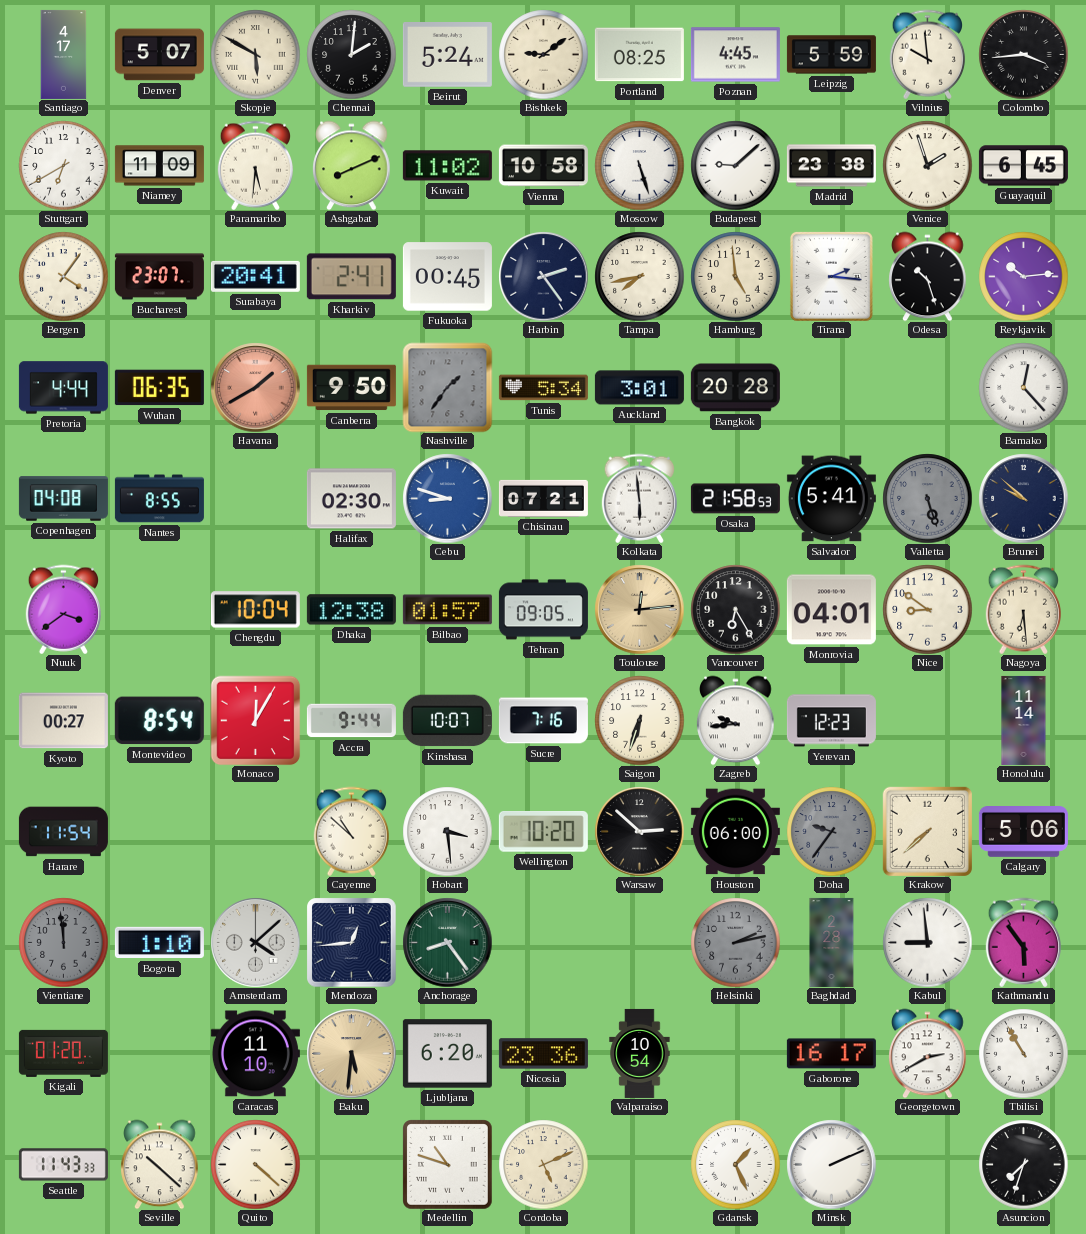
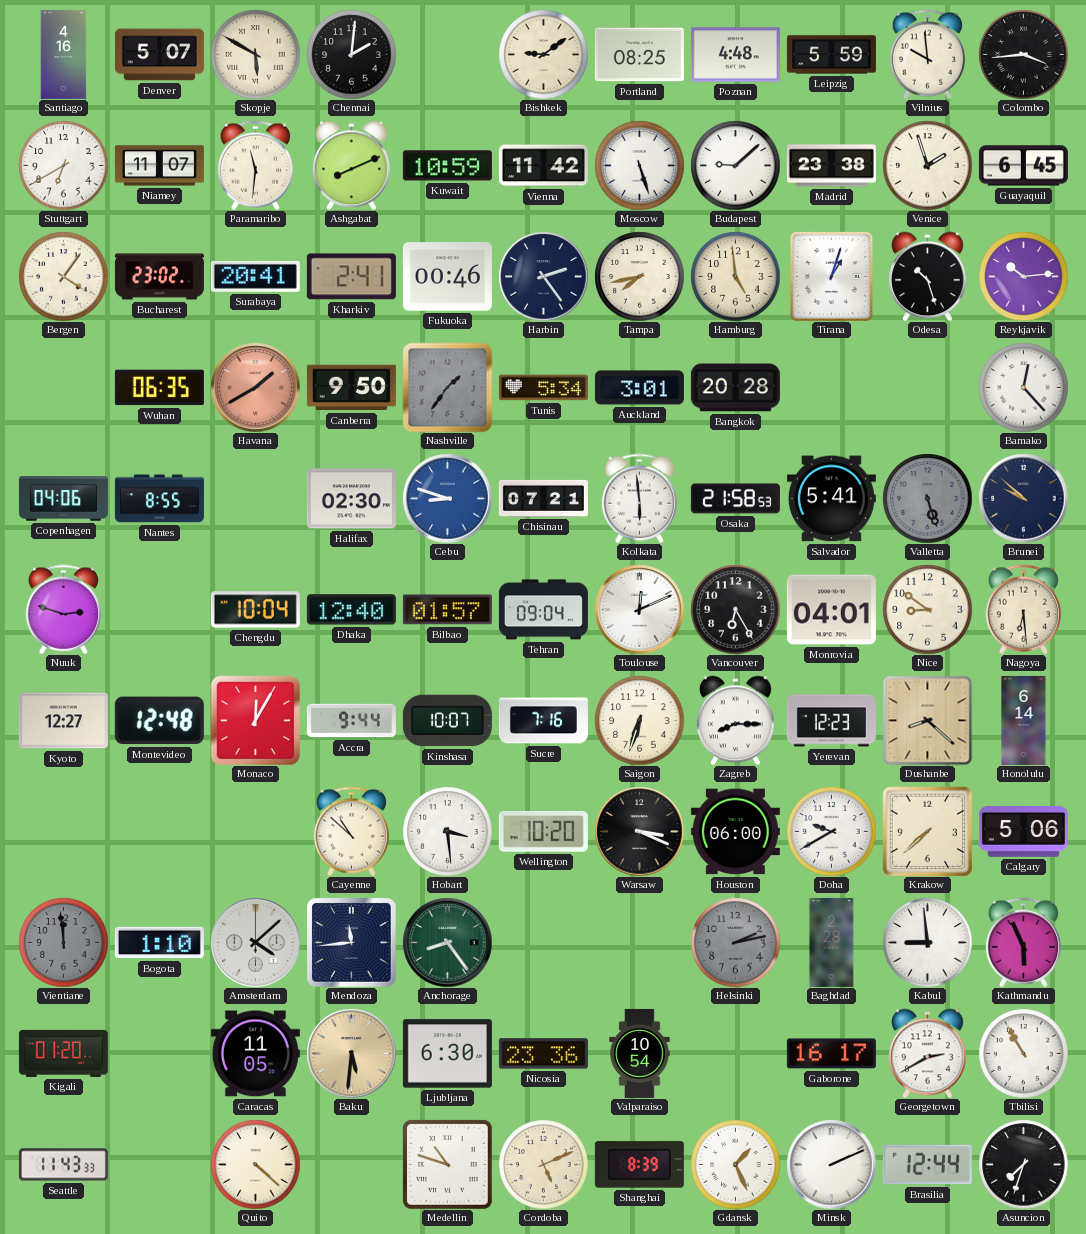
Santiago: 4:17 -> 4:16 (64, 54)
Beirut: 5:24 -> none (447, 55)
Poznan: 4:45 -> 4:48 (735, 55)
Niamey: 11:09 -> 11:07 (159, 166)
Paramaribo: 5:31 -> 11:31 (255, 165)
Kuwait: 11:02 -> 10:59 (447, 166)
Vienna: 10:58 -> 11:42 (543, 166)
Bucharest: 23:07 -> 23:02 (159, 277)
Fukuoka: 00:45 -> 00:46 (447, 277)
Tirana: 2:16 -> 1:03 (831, 276)
Pretoria: 4:44 -> none (63, 388)
Copenhagen: 04:08 -> 04:06 (63, 499)
Nuuk: 3:39 -> 2:48 (63, 609)
Dhaka: 12:38 -> 12:40 (351, 610)
Tehran: 09:05 -> 09:04 (543, 610)
Toulouse: 12:14 -> 12:11 (639, 609)
Toulouse dial: champagne -> white (639, 609)
Kyoto: 00:27 -> 12:27 (63, 721)
Montevideo: 8:54 -> 12:48 (159, 721)
Zagreb: 9:44 -> 8:15 (736, 720)
Dushanbe: none -> 8:22 (927, 720)
Honolulu: 11:14 -> 6:14 (1024, 720)
Harare: 11:54 -> none (63, 832)
Warsaw: 2:52 -> 3:19 (639, 831)
Doha: 9:36 -> 9:40 (831, 831)
Doha dial: grey -> white (831, 831)
Mendoza: 12:44 -> 11:44 (351, 942)
Kathmandu: 5:54 -> 5:56 (1023, 942)
Caracas: 11:10 -> 11:05 (255, 1054)
Ljubljana: 6:20 -> 6:30 (447, 1054)
Seville: 10:22 -> none (160, 1164)
Shanghai: none -> 8:39 (639, 1165)
Brasilia: none -> 12:44 (927, 1165)
